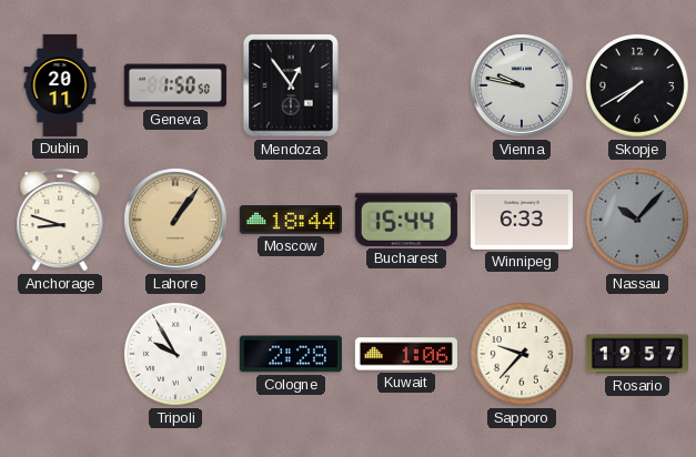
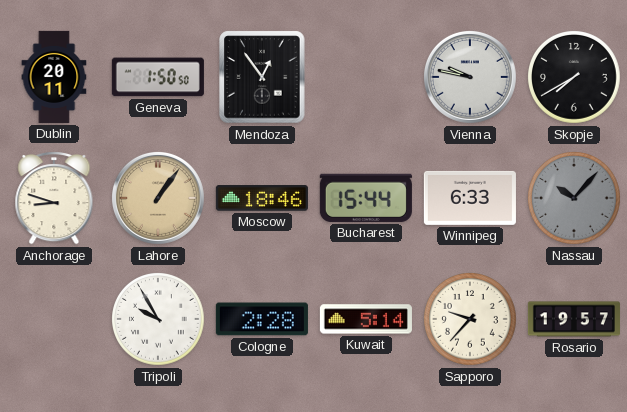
Moscow: 18:44 -> 18:46 (262, 198)
Kuwait: 1:06 -> 5:14 (366, 319)
